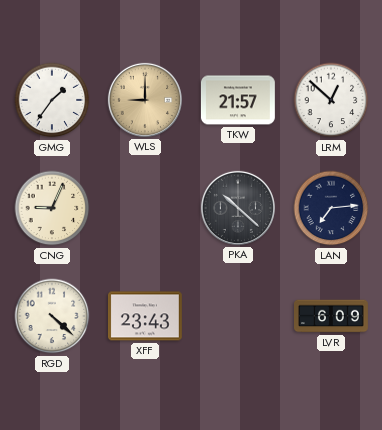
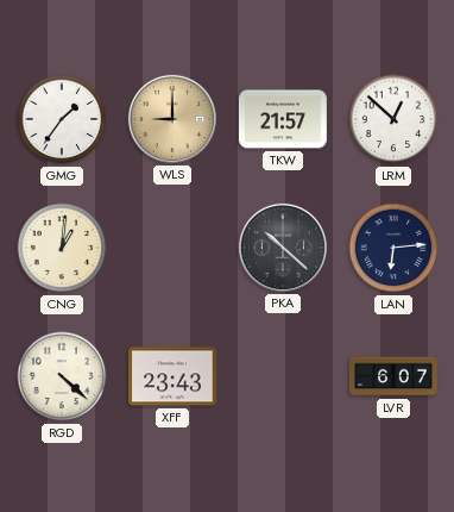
CNG: 9:04 -> 1:01 (62, 248)
LAN: 7:14 -> 6:14 (393, 248)
LVR: 6:09 -> 6:07 (395, 376)
